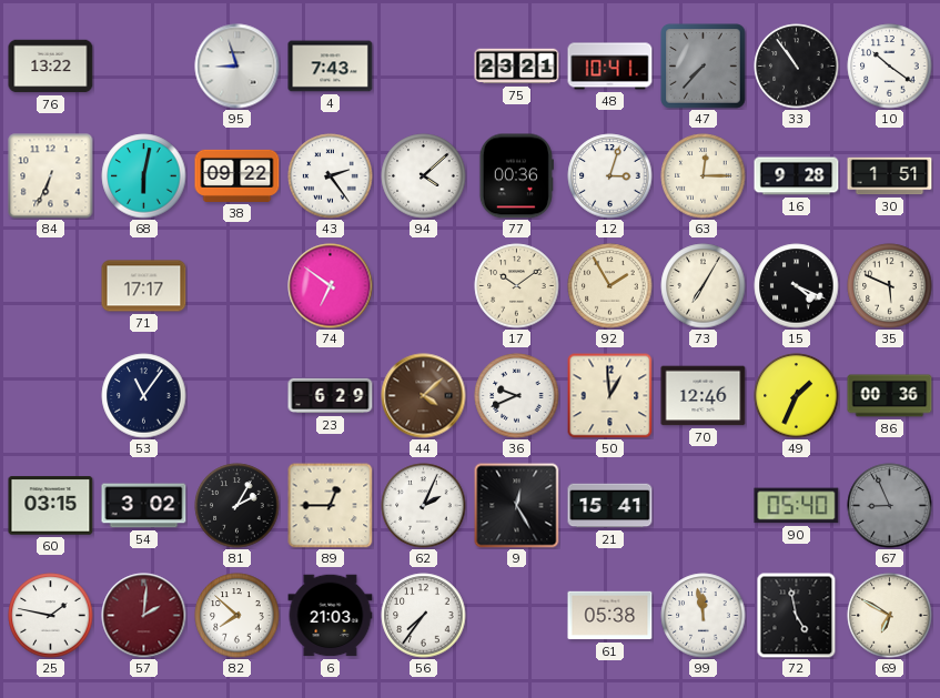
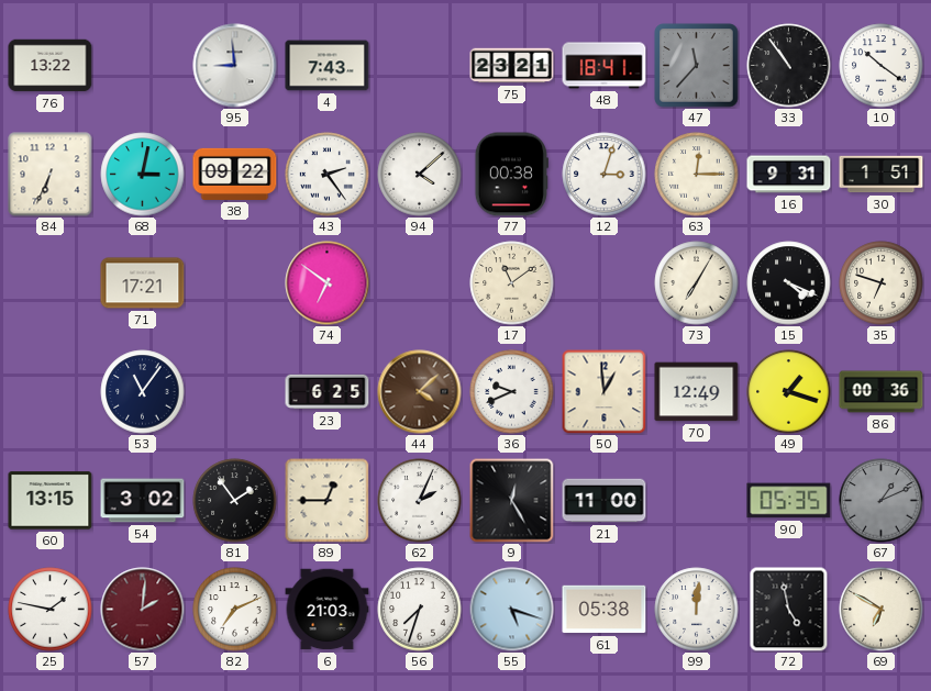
95: 8:57 -> 8:59 (235, 66)
48: 10:41 -> 18:41 (605, 66)
47: 7:37 -> 11:37 (697, 66)
68: 6:02 -> 3:02 (143, 175)
77: 00:36 -> 00:38 (511, 175)
16: 9:28 -> 9:31 (789, 175)
71: 17:17 -> 17:21 (143, 283)
17: 10:09 -> 11:09 (512, 283)
92: 1:55 -> none (610, 286)
35: 5:49 -> 6:48 (882, 283)
23: 6:29 -> 6:25 (328, 392)
70: 12:46 -> 12:49 (697, 392)
49: 1:34 -> 1:18 (789, 392)
60: 03:15 -> 13:15 (51, 501)
81: 2:05 -> 1:54 (235, 501)
21: 15:41 -> 11:00 (605, 501)
90: 05:40 -> 05:35 (789, 501)
67: 8:56 -> 1:11 (882, 501)
82: 7:52 -> 7:11 (235, 610)
56: 7:36 -> 7:33 (420, 610)
55: none -> 5:18 (512, 610)
99: 11:58 -> 12:01 (697, 610)
